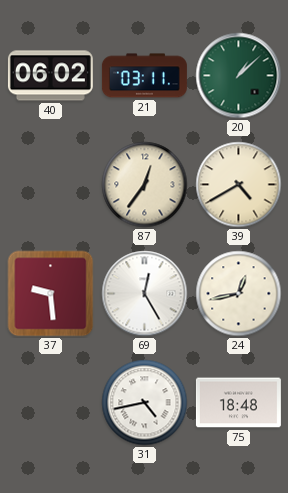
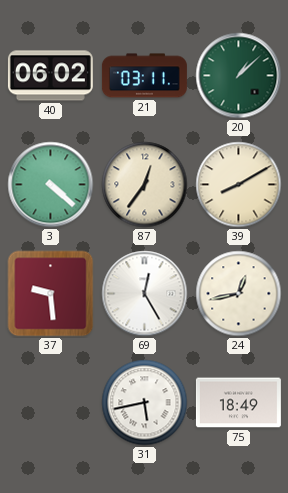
3: none -> 4:22 (51, 185)
39: 4:40 -> 8:10 (239, 185)
31: 4:43 -> 5:43 (145, 403)
75: 18:48 -> 18:49 (238, 403)
